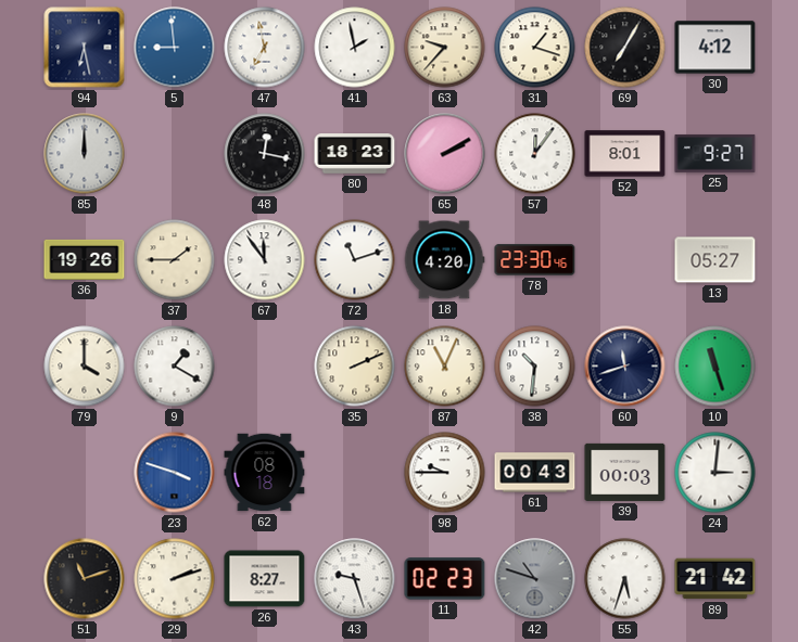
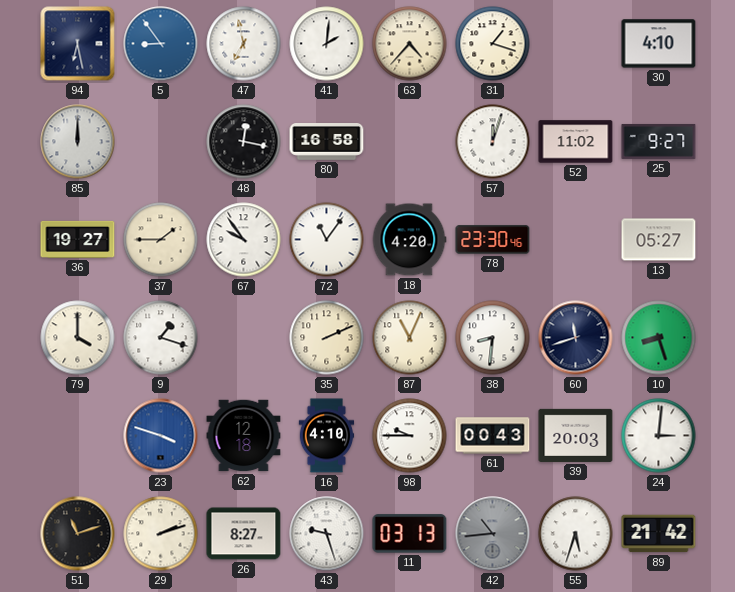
5: 8:59 -> 8:54 (161, 44)
41: 1:58 -> 2:01 (327, 44)
63: 9:37 -> 4:37 (410, 44)
69: 7:05 -> none (625, 48)
30: 4:12 -> 4:10 (659, 44)
80: 18:23 -> 16:58 (327, 142)
65: 2:10 -> none (445, 154)
57: 12:06 -> 12:03 (493, 142)
52: 8:01 -> 11:02 (576, 142)
36: 19:26 -> 19:27 (78, 239)
67: 11:54 -> 9:54 (244, 240)
72: 11:12 -> 11:06 (327, 240)
9: 1:20 -> 1:18 (161, 338)
38: 10:31 -> 8:31 (493, 338)
10: 11:27 -> 8:27 (659, 338)
62: 08:18 -> 12:18 (244, 436)
16: none -> 4:10 (327, 436)
39: 00:03 -> 20:03 (576, 435)
11: 02:23 -> 03:13 (410, 534)
42: 10:48 -> 10:44 (493, 534)
